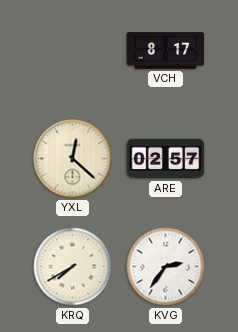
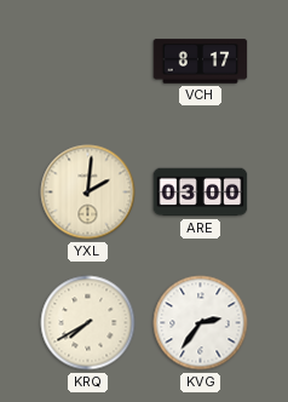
YXL: 12:22 -> 2:01 (88, 193)
ARE: 02:57 -> 03:00 (201, 193)
